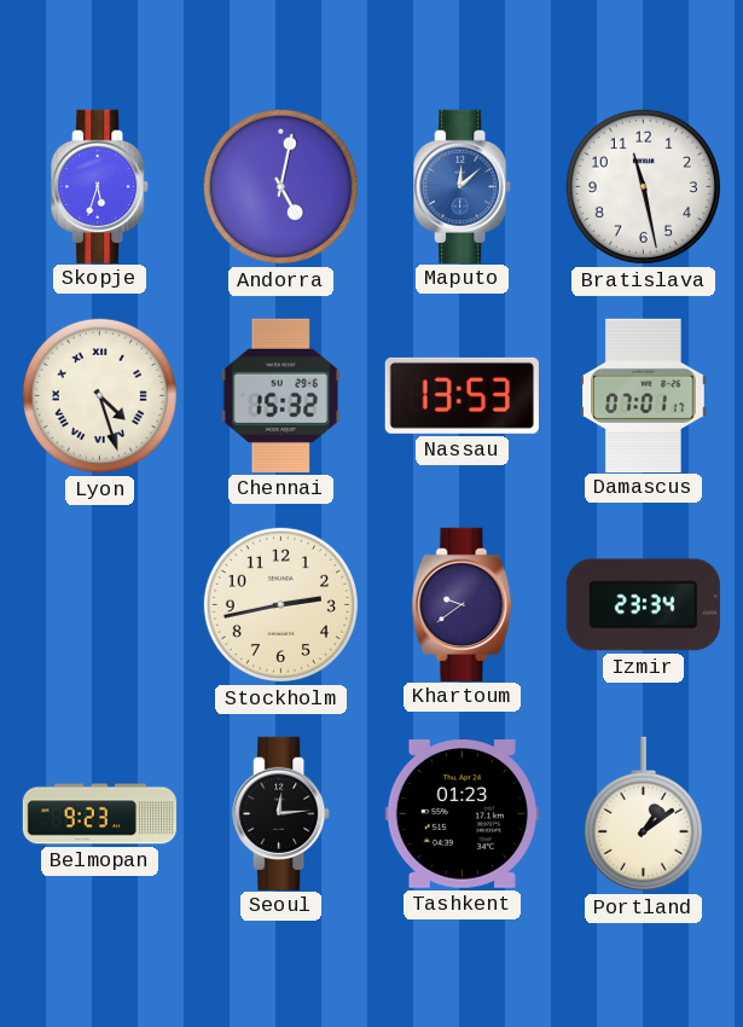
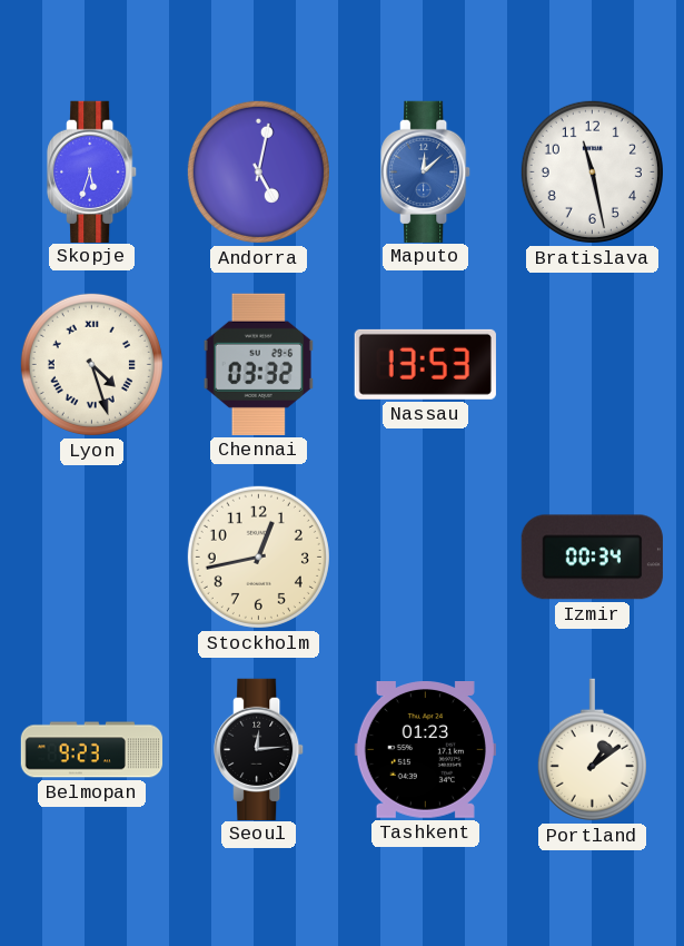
Chennai: 15:32 -> 03:32 (258, 364)
Damascus: 07:01 -> none (644, 395)
Stockholm: 2:43 -> 12:43 (258, 556)
Khartoum: 9:39 -> none (463, 604)
Izmir: 23:34 -> 00:34 (592, 558)
